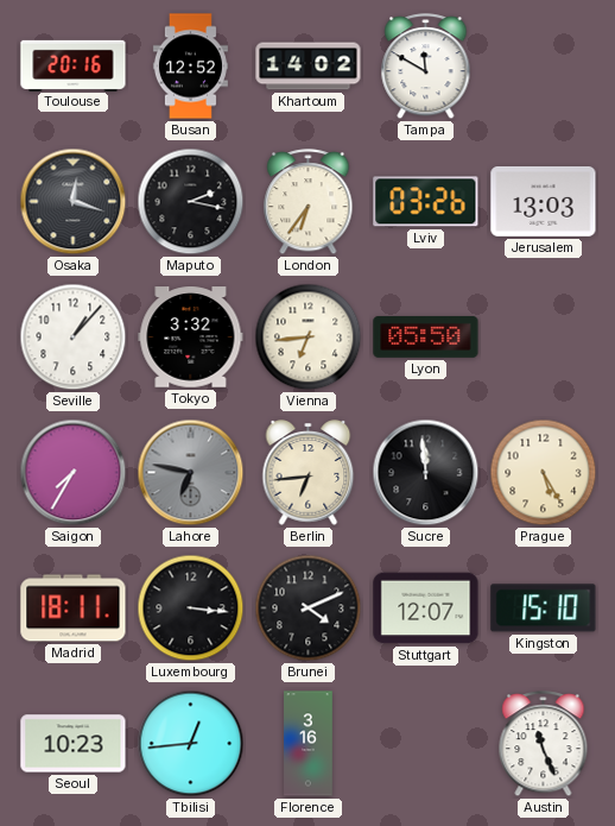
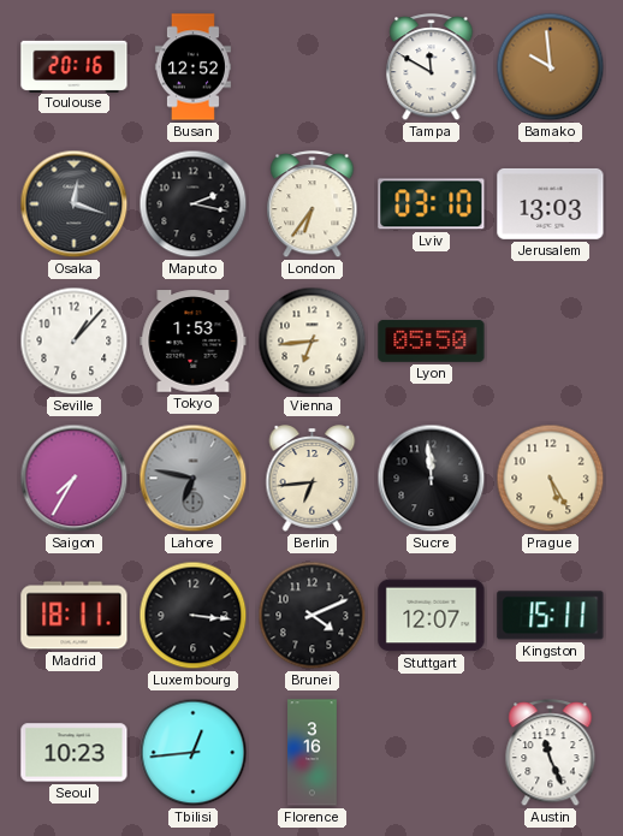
Khartoum: 14:02 -> none (309, 67)
Bamako: none -> 9:59 (551, 67)
Lviv: 03:26 -> 03:10 (432, 204)
Tokyo: 3:32 -> 1:53 (194, 342)
Kingston: 15:10 -> 15:11 (551, 616)
